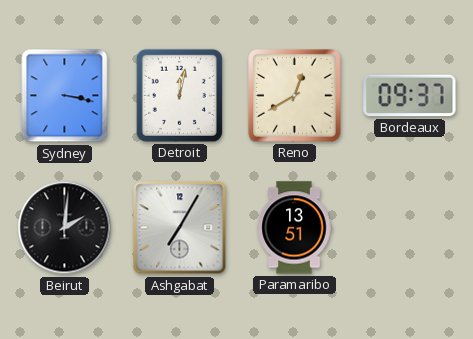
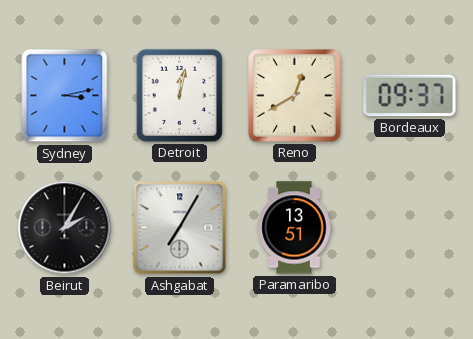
Sydney: 3:17 -> 3:13 (65, 96)
Beirut: 2:01 -> 2:05 (65, 228)
